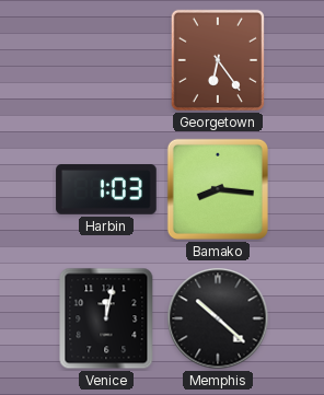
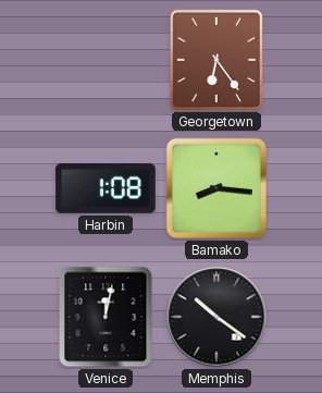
Harbin: 1:03 -> 1:08 (106, 188)
Memphis: 10:22 -> 10:21 (216, 317)
